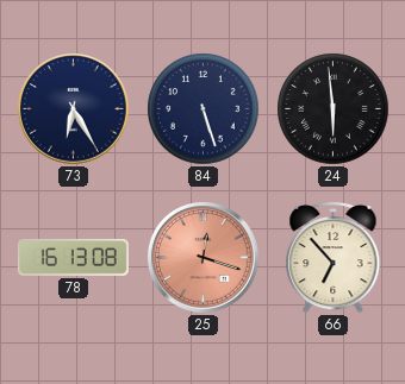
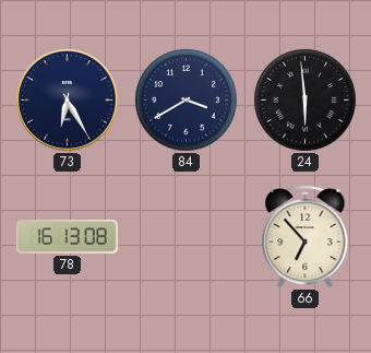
84: 5:27 -> 3:40 (187, 101)
25: 12:18 -> none (204, 258)
